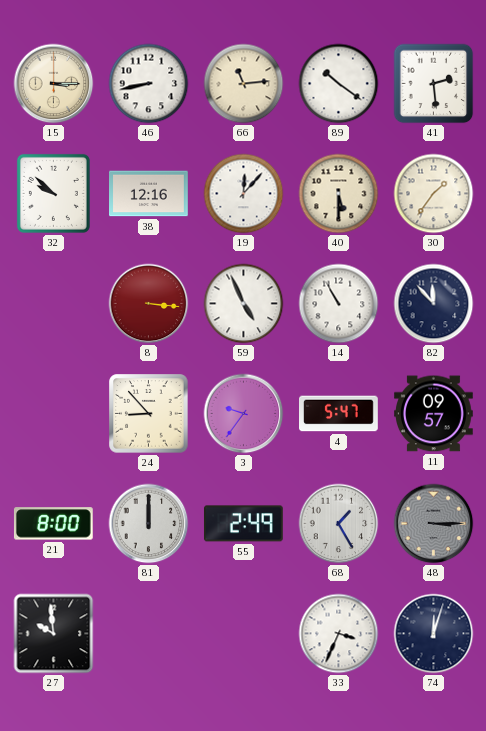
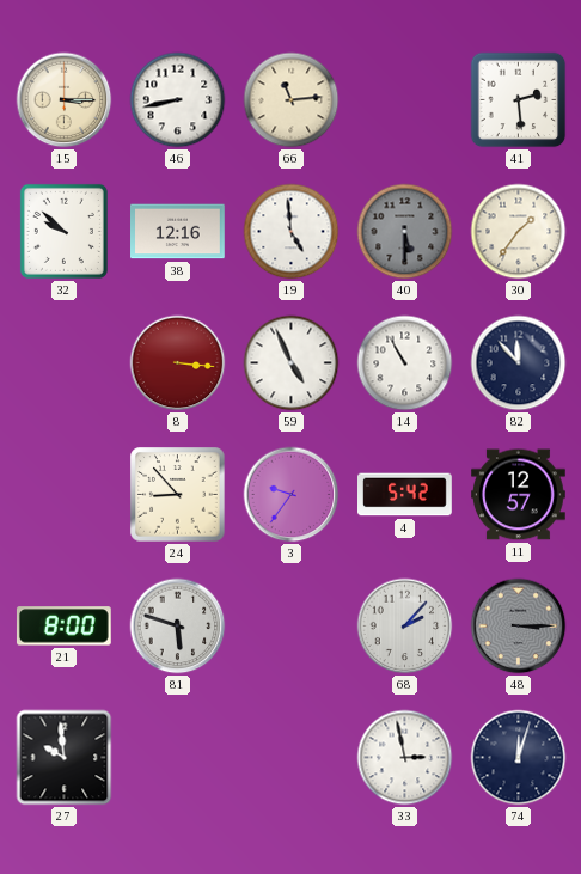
89: 10:21 -> none (339, 84)
19: 12:07 -> 4:59 (292, 232)
40 dial: cream -> grey (405, 232)
4: 5:47 -> 5:42 (405, 495)
11: 09:57 -> 12:57 (519, 495)
81: 12:00 -> 5:48 (178, 627)
55: 2:49 -> none (243, 524)
68: 1:25 -> 2:07 (405, 627)
33: 3:34 -> 2:58 (405, 758)
